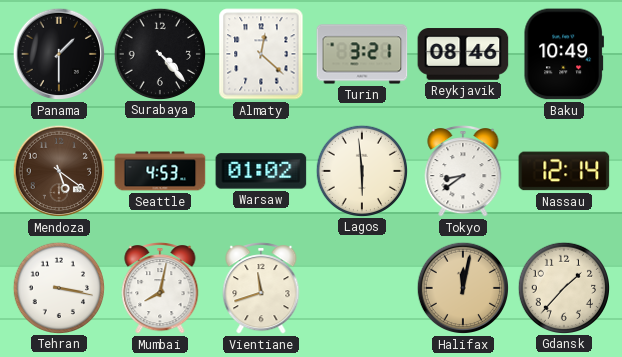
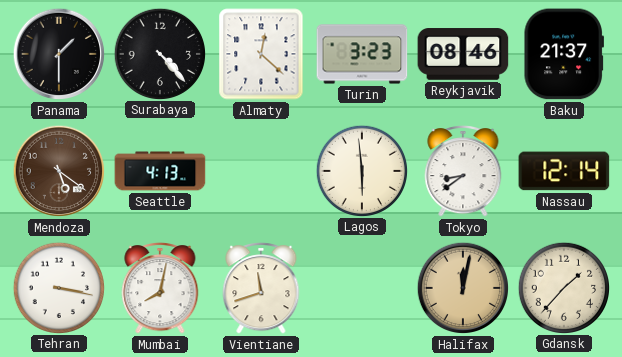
Turin: 3:21 -> 3:23 (362, 54)
Baku: 10:49 -> 21:37 (564, 54)
Seattle: 4:53 -> 4:13 (160, 171)
Warsaw: 01:02 -> none (261, 171)
